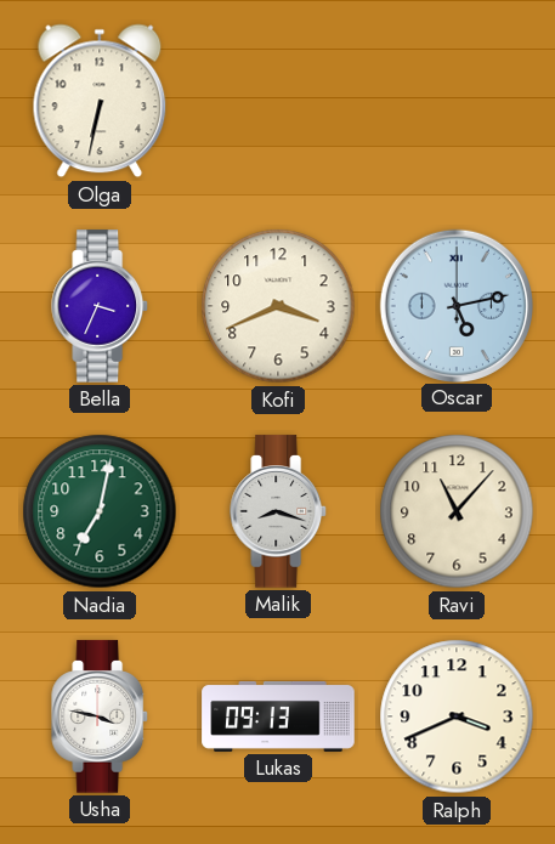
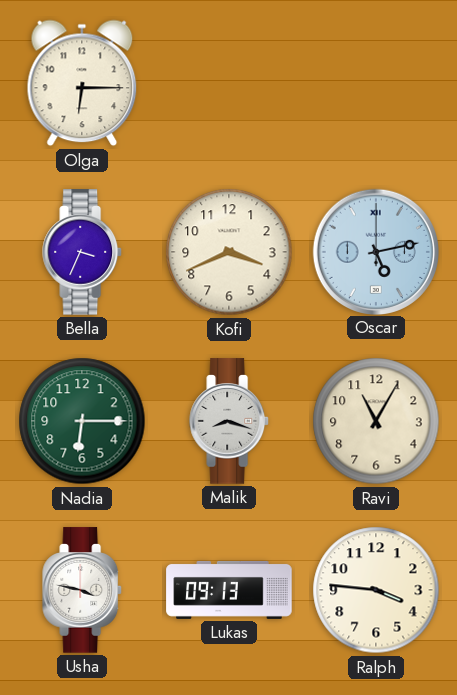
Olga: 6:32 -> 6:15 (82, 83)
Nadia: 7:02 -> 6:15 (82, 421)
Ravi: 11:07 -> 11:05 (376, 421)
Ralph: 3:41 -> 3:46 (376, 590)
